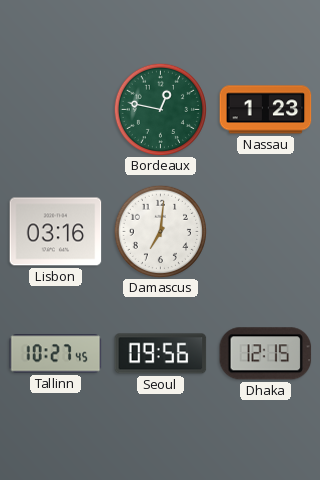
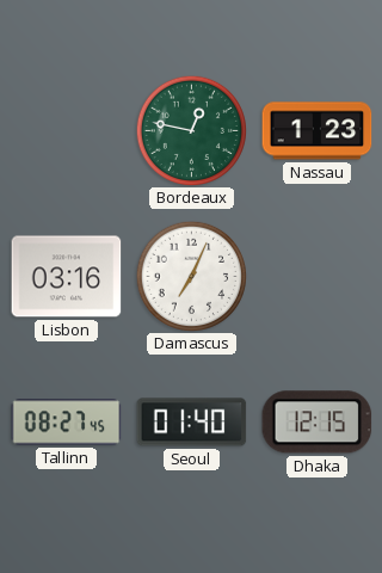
Damascus: 7:01 -> 7:04 (191, 276)
Tallinn: 10:27 -> 08:27 (67, 423)
Seoul: 09:56 -> 01:40 (192, 423)
